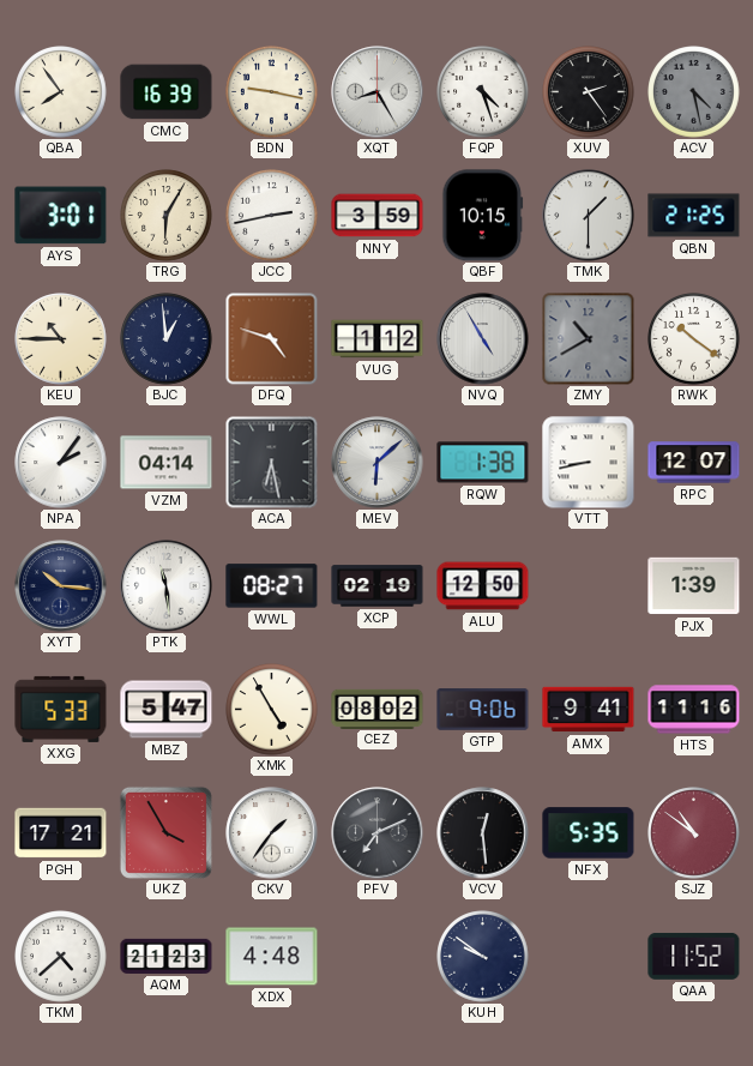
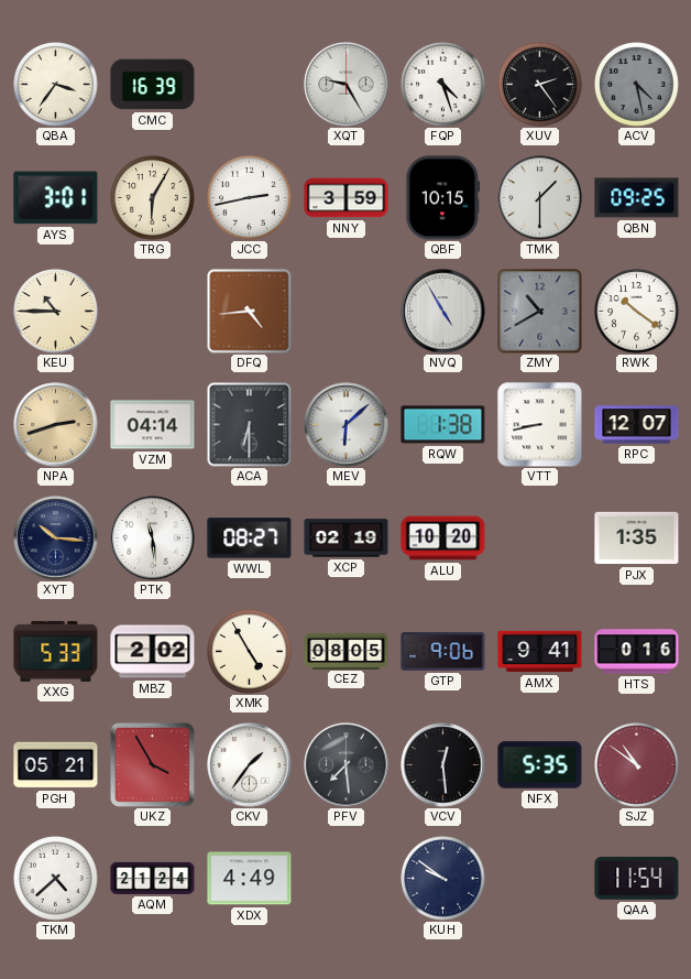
QBA: 7:54 -> 3:36 (56, 85)
BDN: 9:17 -> none (272, 92)
XQT: 8:25 -> 9:25 (347, 85)
QBN: 21:25 -> 09:25 (637, 198)
BJC: 12:59 -> none (167, 339)
DFQ: 4:48 -> 4:44 (250, 312)
VUG: 1:12 -> none (378, 339)
NPA: 2:06 -> 2:42 (56, 425)
NPA dial: white -> champagne (56, 425)
ACA: 6:28 -> 6:30 (250, 425)
ALU: 12:50 -> 10:20 (443, 539)
PJX: 1:39 -> 1:35 (637, 539)
MBZ: 5:47 -> 2:02 (153, 652)
CEZ: 08:02 -> 08:05 (347, 651)
HTS: 11:16 -> 0:16 (637, 652)
PGH: 17:21 -> 05:21 (56, 765)
PFV: 7:11 -> 7:29 (347, 765)
AQM: 21:23 -> 21:24 (153, 878)
XDX: 4:48 -> 4:49 (250, 879)
QAA: 11:52 -> 11:54 (637, 878)
